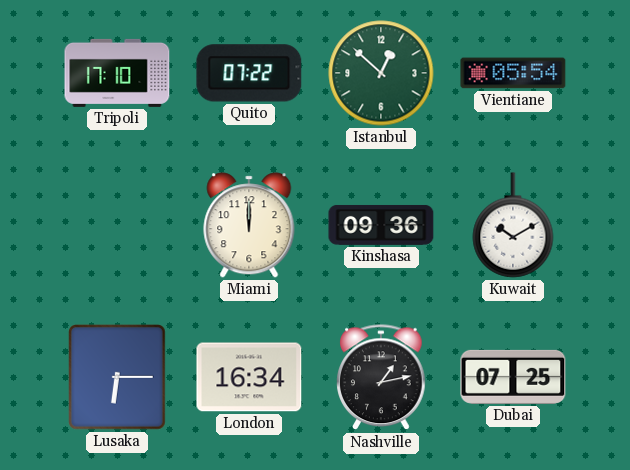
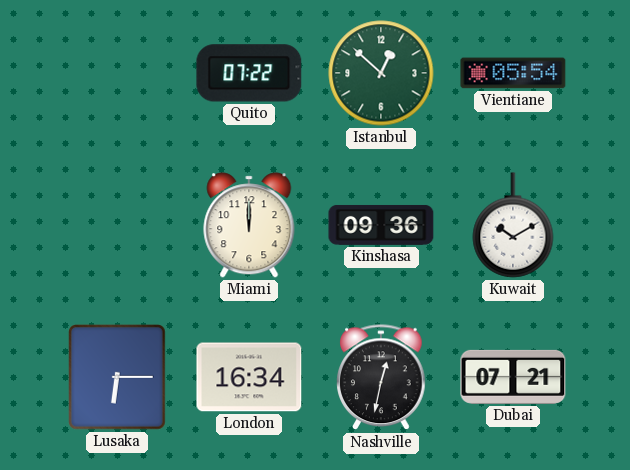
Tripoli: 17:10 -> none (117, 73)
Nashville: 1:13 -> 12:32 (381, 378)
Dubai: 07:25 -> 07:21 (513, 377)
